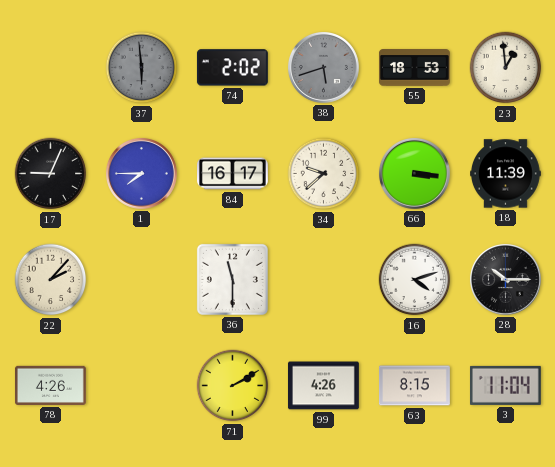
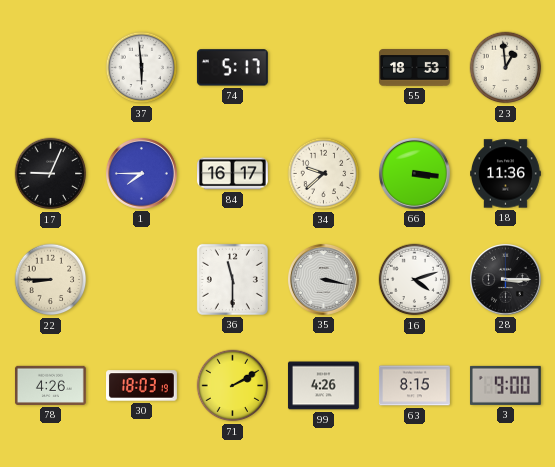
37 dial: grey -> white (142, 68)
74: 2:02 -> 5:17 (232, 68)
38: 5:42 -> none (323, 67)
18: 11:39 -> 11:36 (506, 174)
22: 2:07 -> 8:45 (51, 280)
35: none -> 3:17 (323, 279)
28: 10:15 -> 3:15 (505, 279)
30: none -> 18:03 (142, 386)
3: 11:04 -> 9:00 (505, 385)
